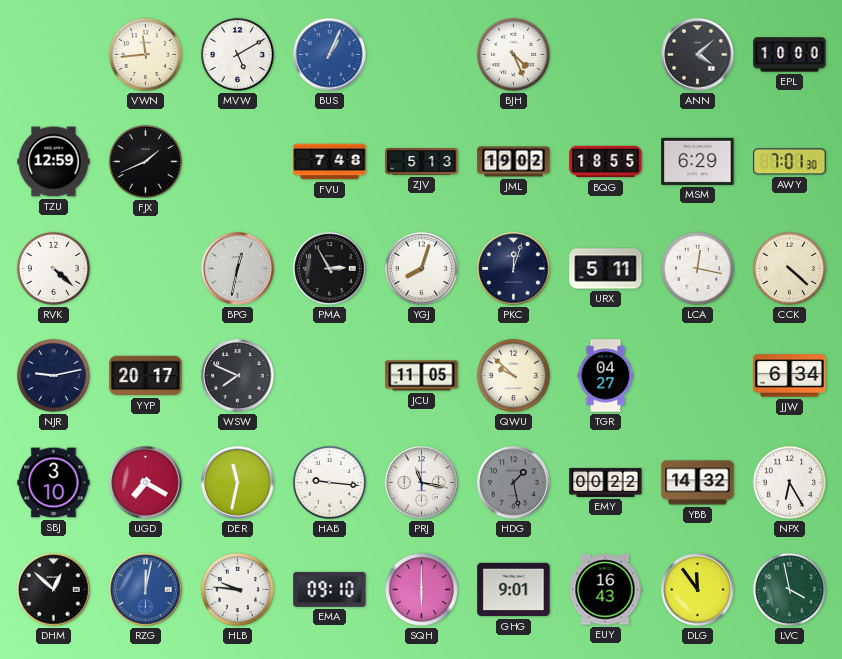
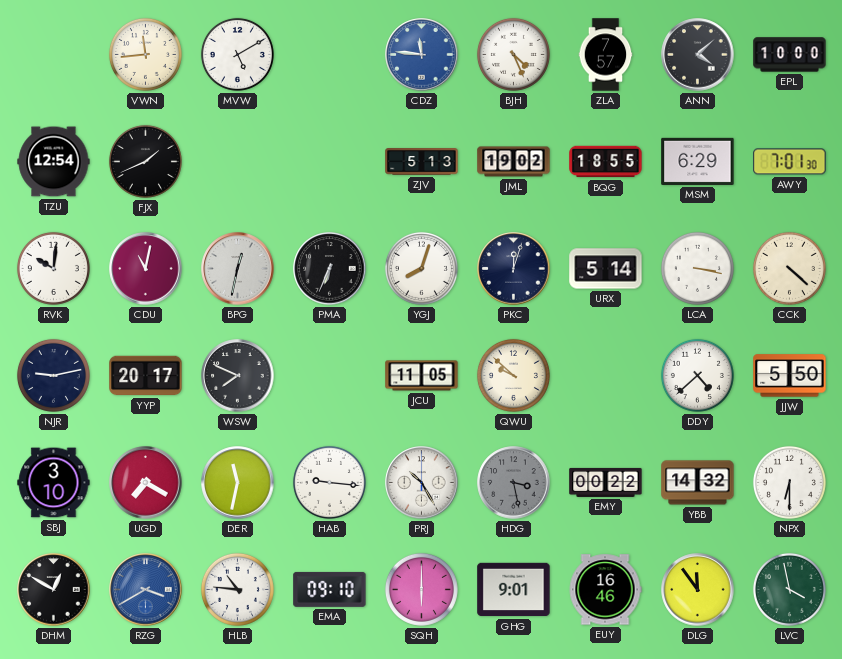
BUS: 1:04 -> none (330, 55)
CDZ: none -> 11:46 (422, 55)
ZLA: none -> 7:57 (606, 55)
TZU: 12:59 -> 12:54 (54, 162)
FVU: 7:48 -> none (330, 162)
RVK: 4:22 -> 10:01 (53, 268)
CDU: none -> 11:02 (146, 269)
PMA: 2:55 -> 6:34 (330, 269)
URX: 5:11 -> 5:14 (606, 269)
LCA: 12:17 -> 3:17 (697, 268)
TGR: 04:27 -> none (606, 376)
DDY: none -> 4:38 (697, 375)
JJW: 6:34 -> 5:50 (790, 376)
PRJ: 11:17 -> 10:25 (422, 483)
HDG: 1:28 -> 3:28 (514, 483)
NPX: 6:25 -> 6:30 (789, 482)
DHM: 12:52 -> 12:50 (54, 590)
RZG: 12:02 -> 3:40 (146, 590)
HLB: 9:46 -> 10:46 (237, 589)
EUY: 16:43 -> 16:46 (605, 590)
